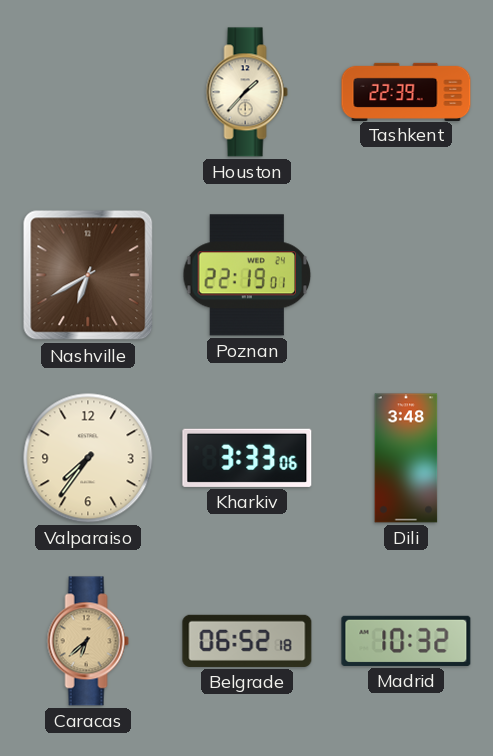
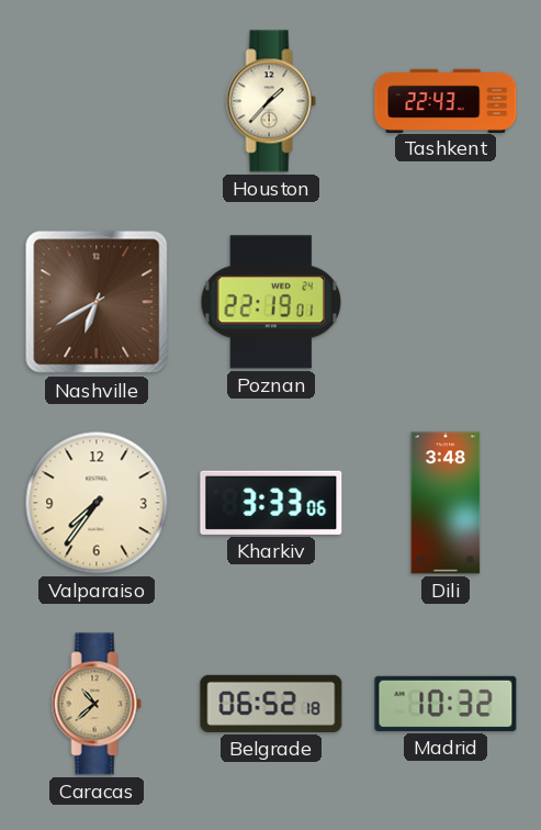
Tashkent: 22:39 -> 22:43 (446, 100)
Caracas: 6:38 -> 10:38 (97, 704)
